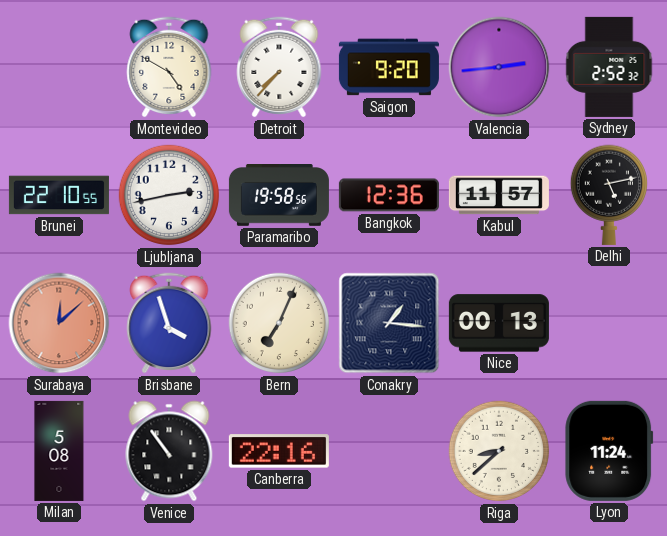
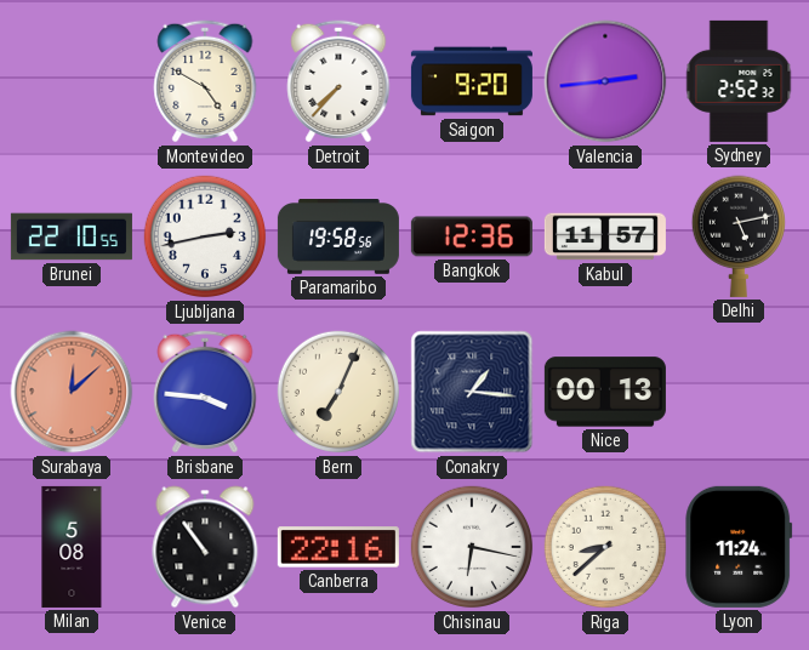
Brisbane: 3:57 -> 3:46 (205, 392)
Chisinau: none -> 6:17 (472, 547)
